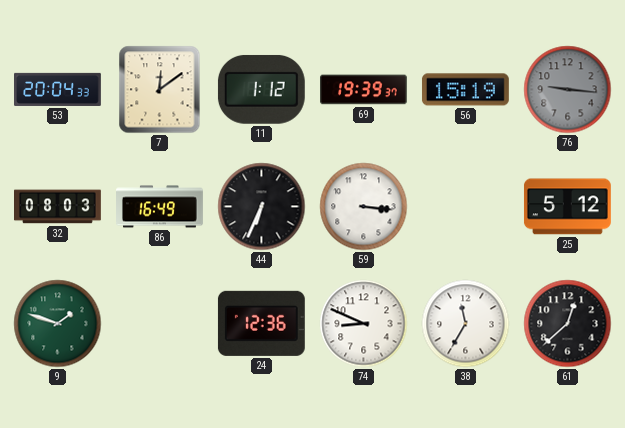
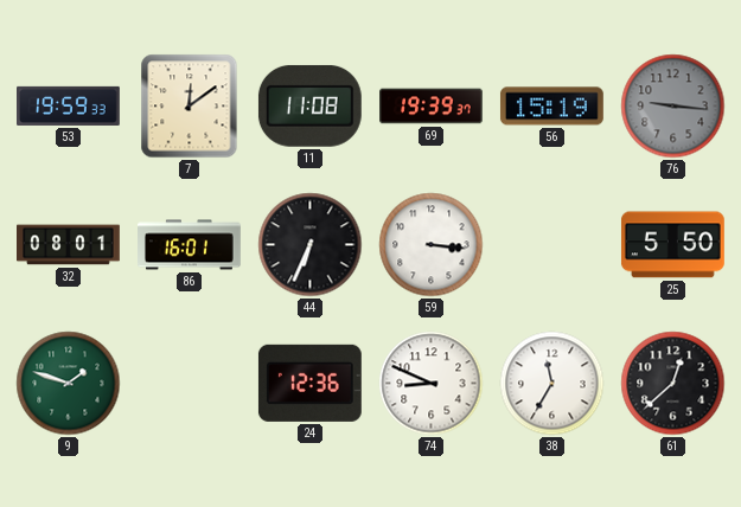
53: 20:04 -> 19:59 (69, 105)
11: 1:12 -> 11:08 (309, 105)
32: 08:03 -> 08:01 (69, 245)
86: 16:49 -> 16:01 (190, 245)
25: 5:12 -> 5:50 (672, 245)
